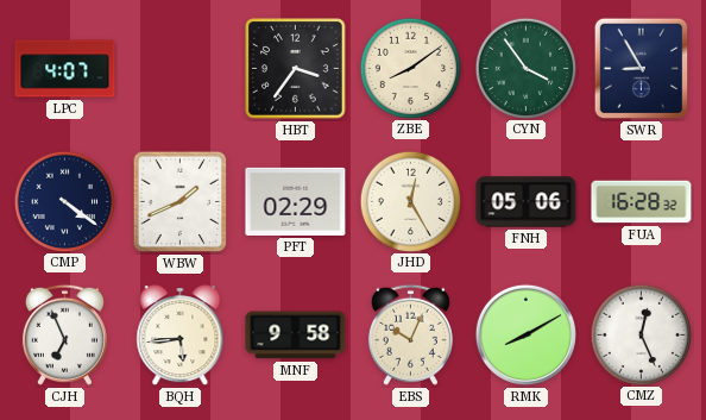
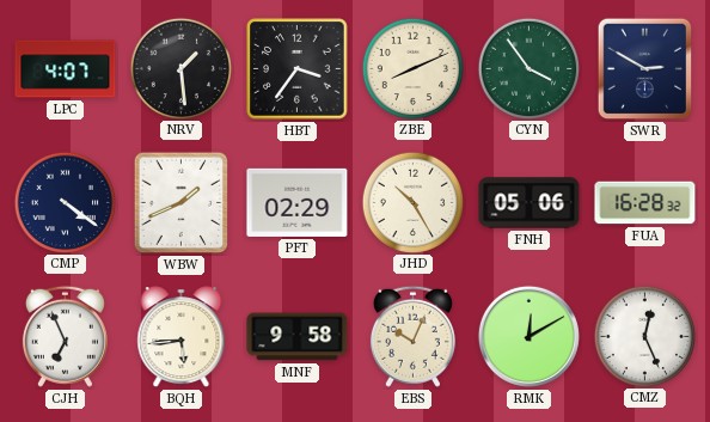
NRV: none -> 1:29 (180, 68)
ZBE: 8:09 -> 8:11 (412, 68)
SWR: 8:55 -> 2:50 (645, 69)
JHD: 12:25 -> 10:25 (412, 202)
RMK: 8:10 -> 12:10 (528, 336)
